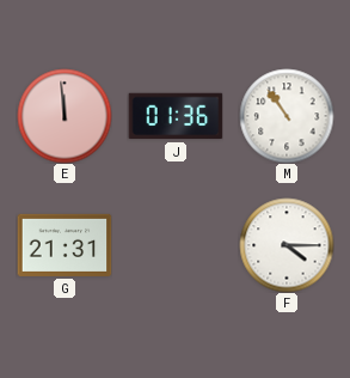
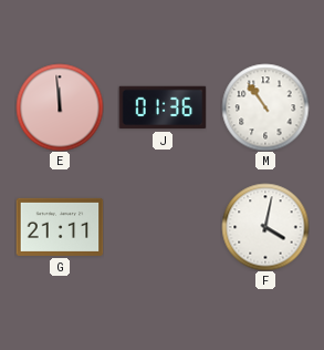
G: 21:31 -> 21:11 (60, 227)
F: 4:15 -> 4:02 (265, 227)
